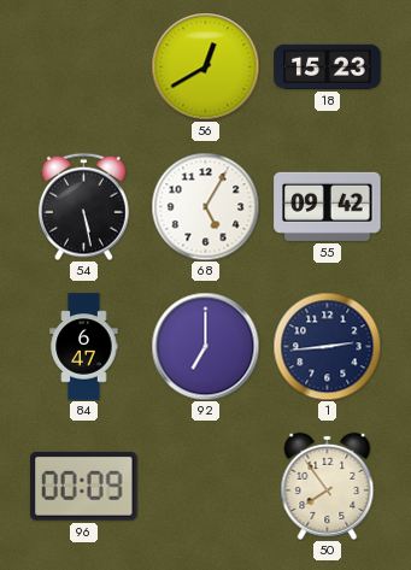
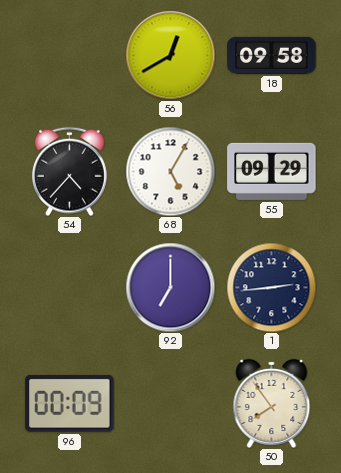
18: 15:23 -> 09:58 (272, 55)
54: 5:28 -> 4:37 (69, 171)
55: 09:42 -> 09:29 (272, 171)
84: 6:47 -> none (84, 347)
